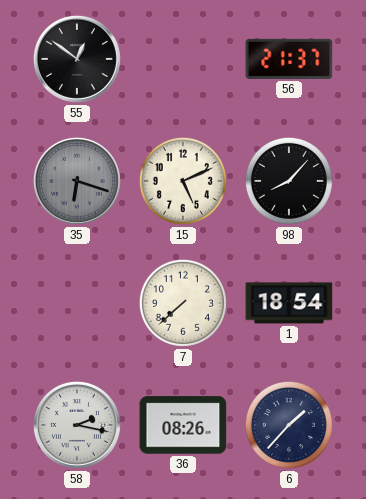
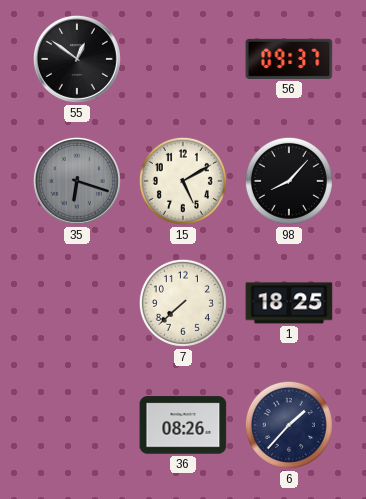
56: 21:37 -> 09:37 (289, 59)
15: 5:11 -> 5:10 (183, 181)
1: 18:54 -> 18:25 (289, 303)
58: 2:17 -> none (77, 425)
